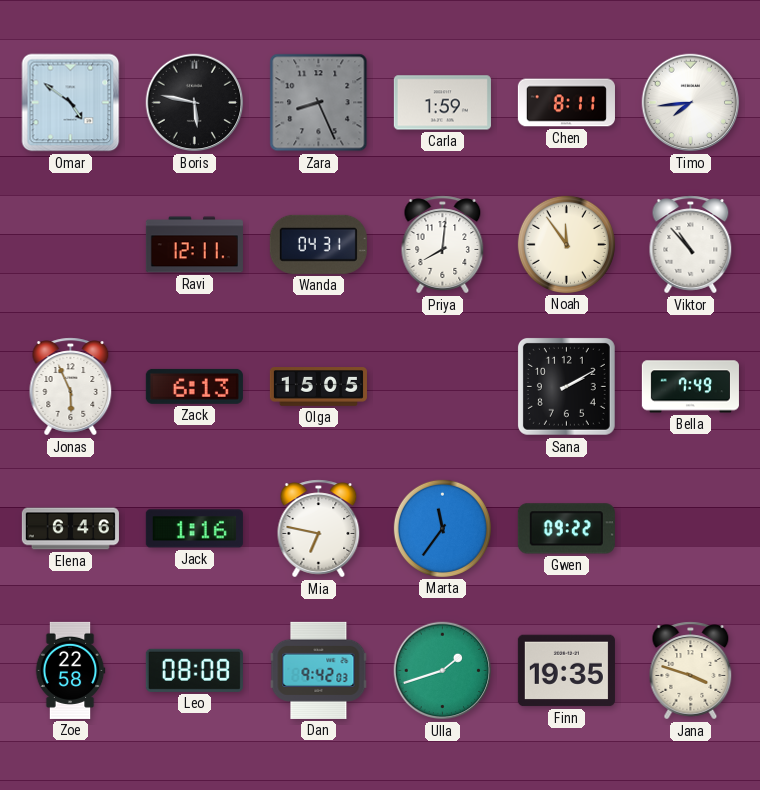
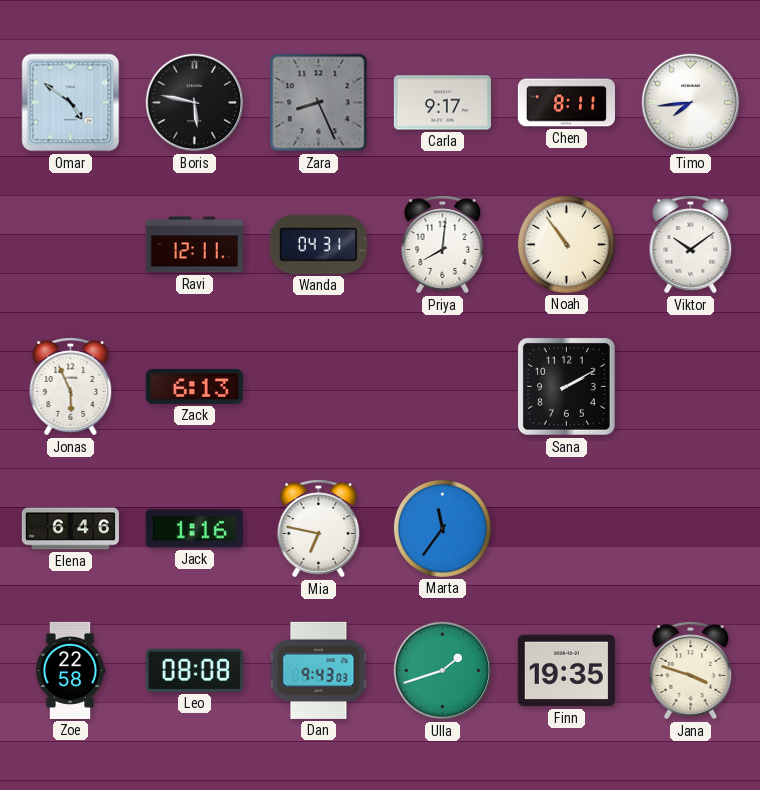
Carla: 1:59 -> 9:17 (442, 103)
Noah: 11:54 -> 10:54 (566, 244)
Viktor: 10:53 -> 10:09 (691, 245)
Olga: 15:05 -> none (318, 387)
Bella: 7:49 -> none (690, 387)
Gwen: 09:22 -> none (566, 529)
Dan: 9:42 -> 9:43 (319, 670)
